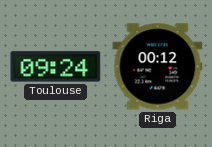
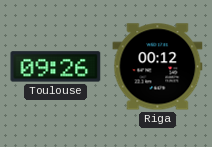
Toulouse: 09:24 -> 09:26 (56, 67)
